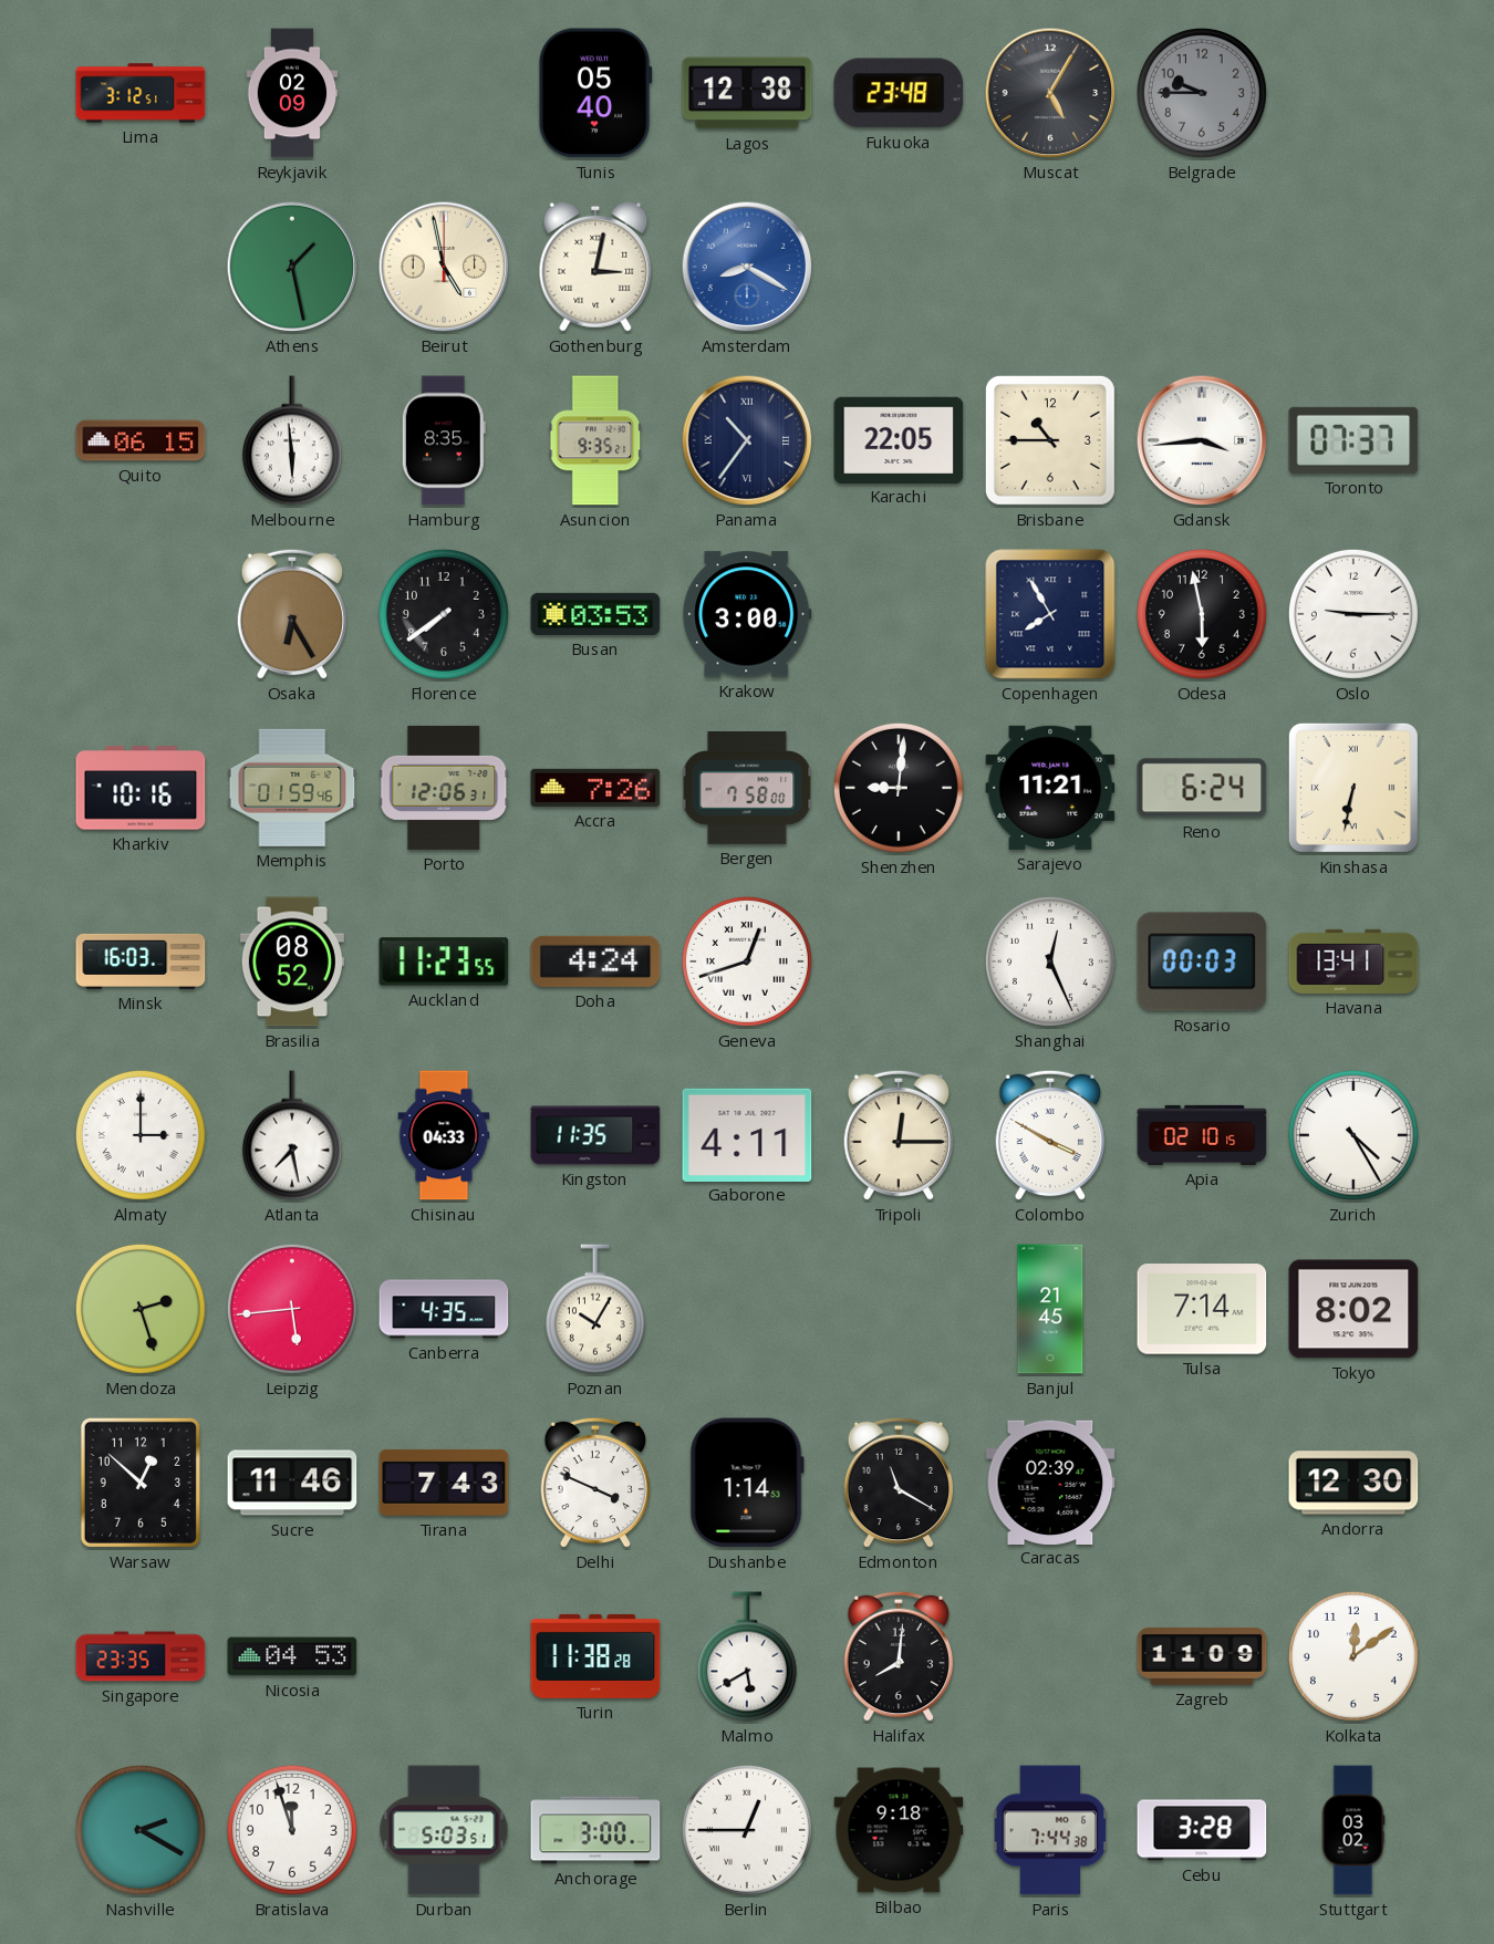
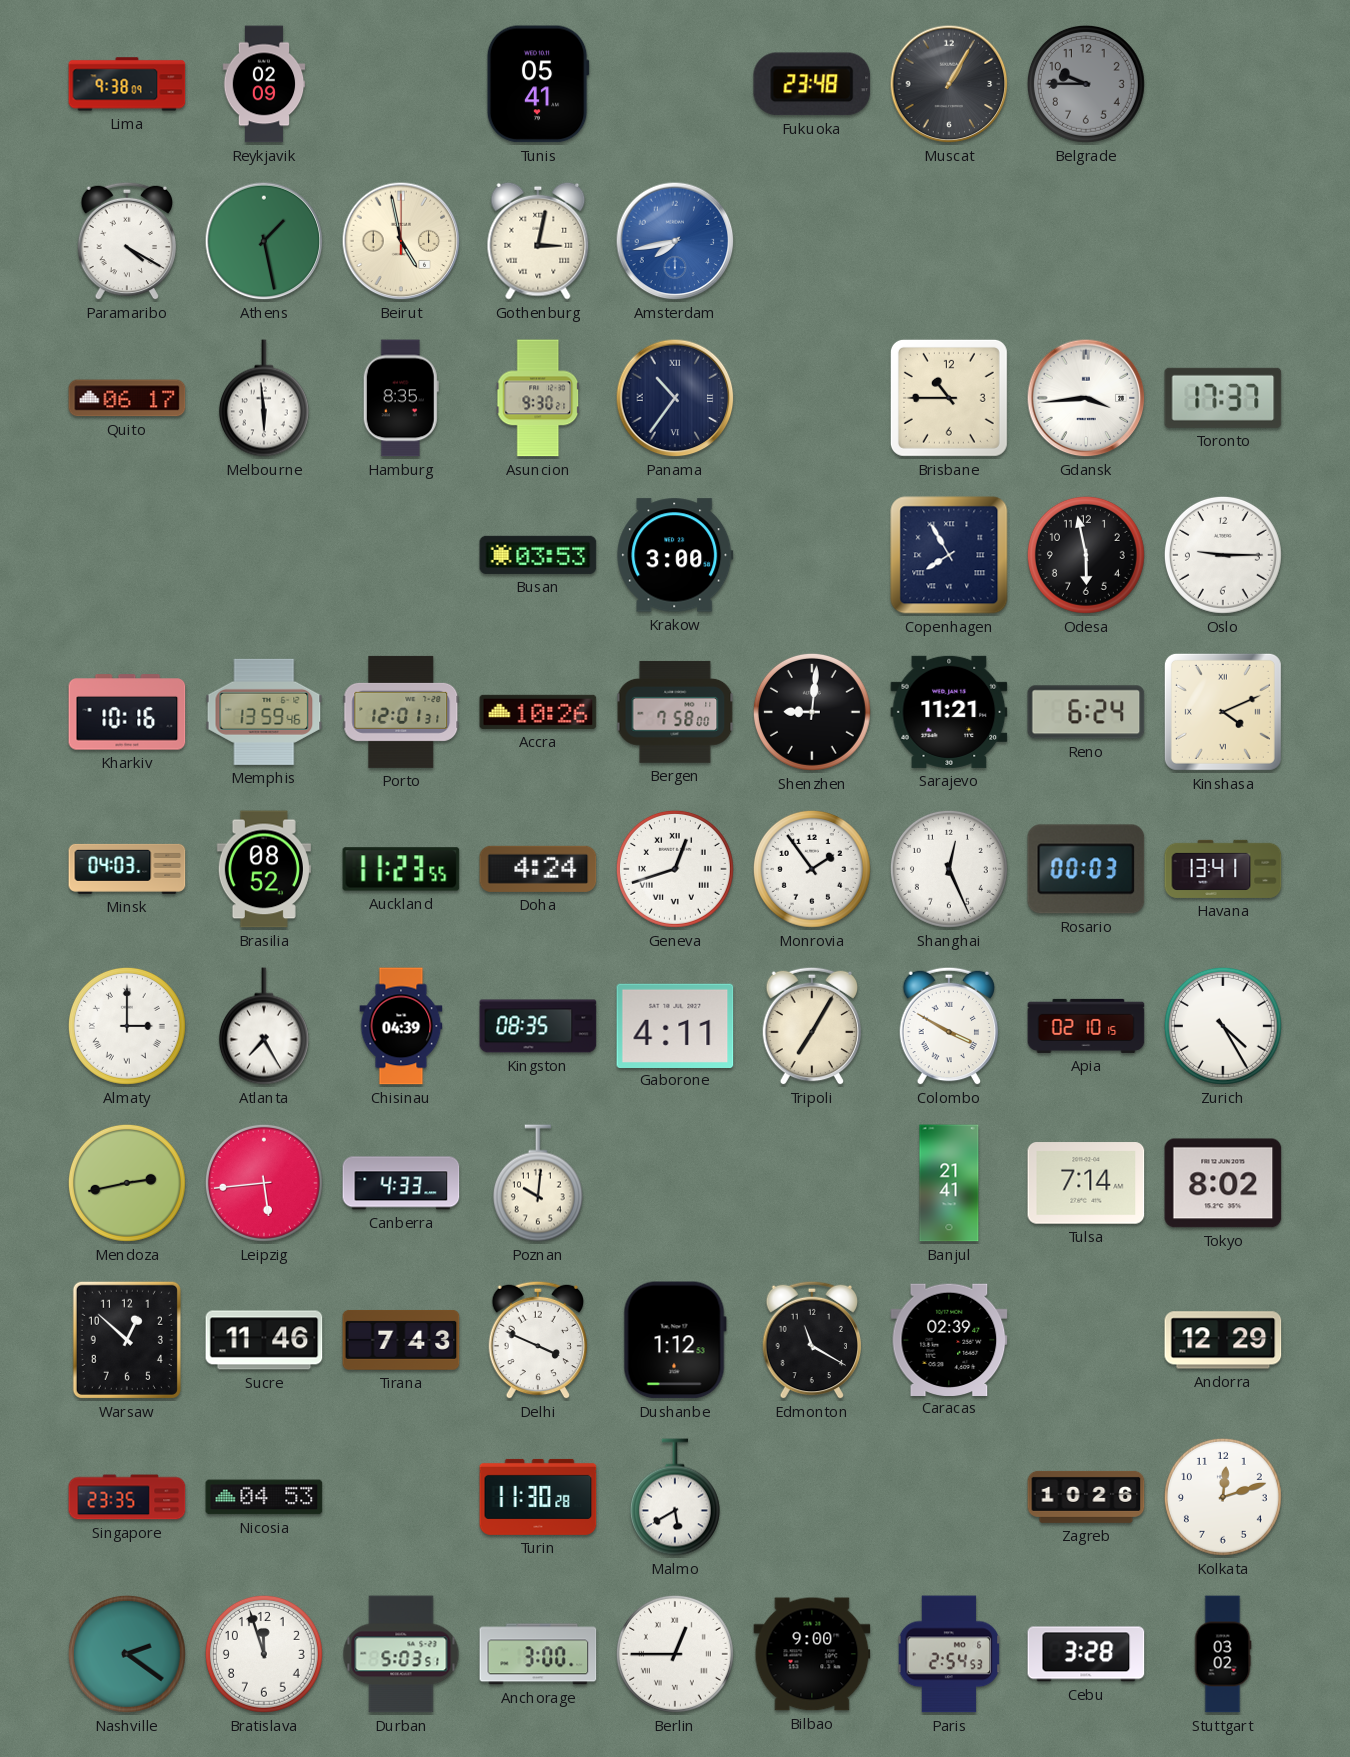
Lima: 3:12 -> 9:38 (127, 84)
Tunis: 05:40 -> 05:41 (538, 84)
Lagos: 12:38 -> none (747, 93)
Muscat: 5:05 -> 1:05 (949, 84)
Paramaribo: none -> 4:20 (127, 241)
Amsterdam: 8:20 -> 7:43 (675, 241)
Quito: 06:15 -> 06:17 (127, 398)
Asuncion: 9:35 -> 9:30 (538, 398)
Karachi: 22:05 -> none (899, 439)
Toronto: 07:37 -> 17:37 (1223, 398)
Osaka: 6:25 -> none (292, 614)
Florence: 7:39 -> none (444, 614)
Memphis: 01:59 -> 13:59 (264, 712)
Porto: 12:06 -> 12:01 (401, 712)
Accra: 7:26 -> 10:26 (538, 712)
Kinshasa: 6:32 -> 4:11 (1223, 712)
Minsk: 16:03 -> 04:03 (127, 869)
Monrovia: none -> 1:54 (812, 869)
Atlanta: 7:28 -> 7:25 (264, 1026)
Chisinau: 04:33 -> 04:39 (401, 1026)
Kingston: 11:35 -> 08:35 (538, 1026)
Tripoli: 12:15 -> 7:05 (812, 1026)
Mendoza: 2:27 -> 2:43 (127, 1183)
Canberra: 4:35 -> 4:33 (401, 1183)
Poznan: 10:05 -> 10:01 (538, 1183)
Banjul: 21:45 -> 21:41 (949, 1183)
Dushanbe: 1:14 -> 1:12 (675, 1340)
Andorra: 12:30 -> 12:29 (1223, 1340)
Turin: 11:38 -> 11:30 (538, 1497)
Halifax: 8:01 -> none (899, 1656)
Zagreb: 11:09 -> 10:26 (1086, 1497)
Kolkata: 12:09 -> 12:12 (1223, 1497)
Nashville: 2:20 -> 2:21 (127, 1654)
Bilbao: 9:18 -> 9:00 (812, 1654)
Paris: 7:44 -> 2:54 (949, 1654)
